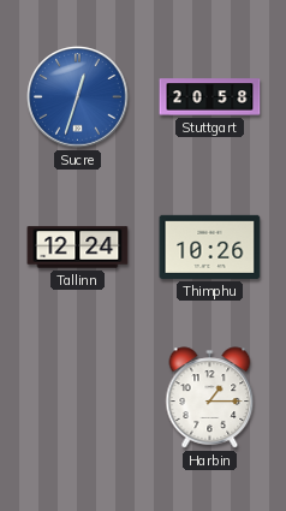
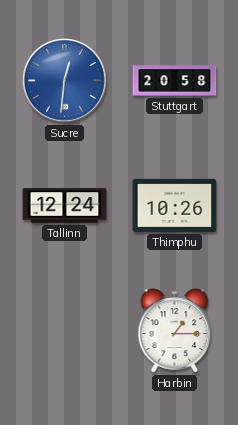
Sucre: 12:33 -> 12:31 (65, 81)
